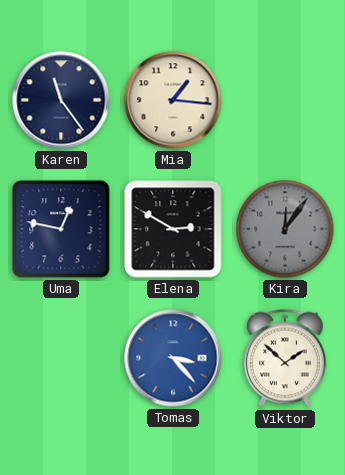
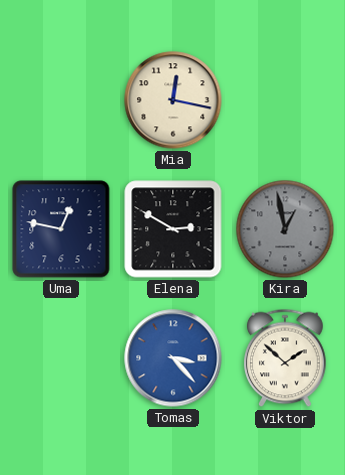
Karen: 11:24 -> none (61, 100)
Mia: 1:16 -> 12:17 (173, 100)
Kira: 12:06 -> 12:58 (285, 229)
